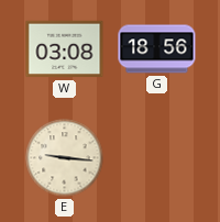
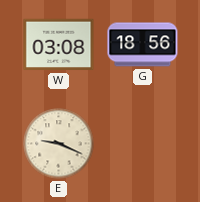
E: 9:16 -> 9:19 (59, 144)
